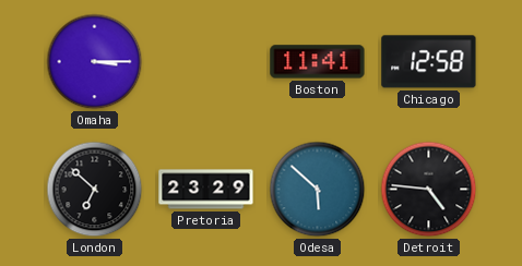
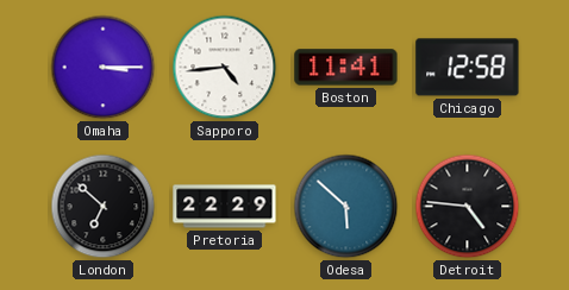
Sapporo: none -> 4:44 (225, 68)
Pretoria: 23:29 -> 22:29 (225, 207)
